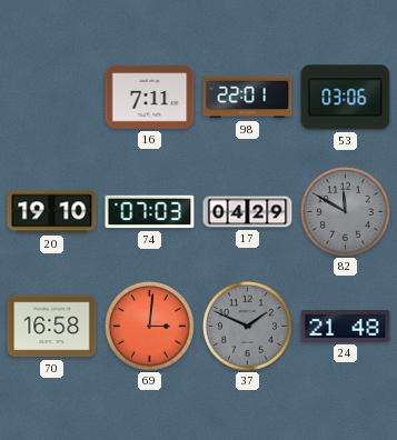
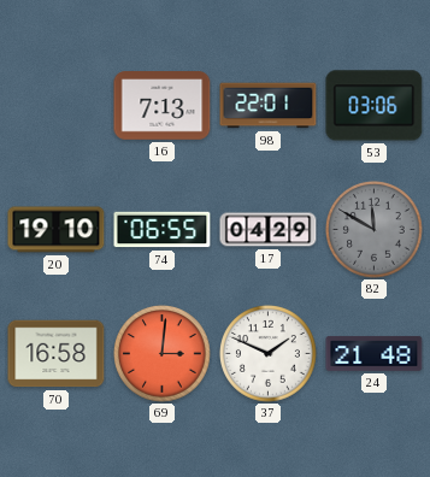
16: 7:11 -> 7:13 (163, 106)
74: 07:03 -> 06:55 (163, 230)
37 dial: grey -> white (269, 354)
